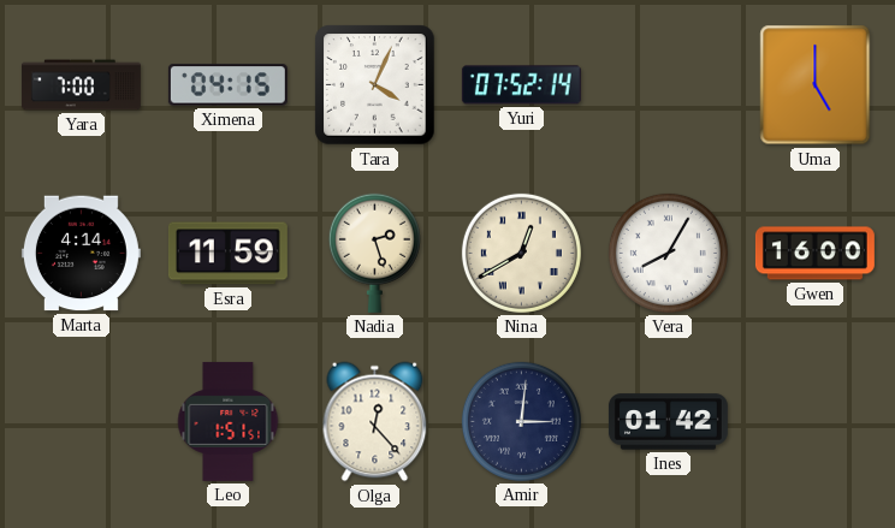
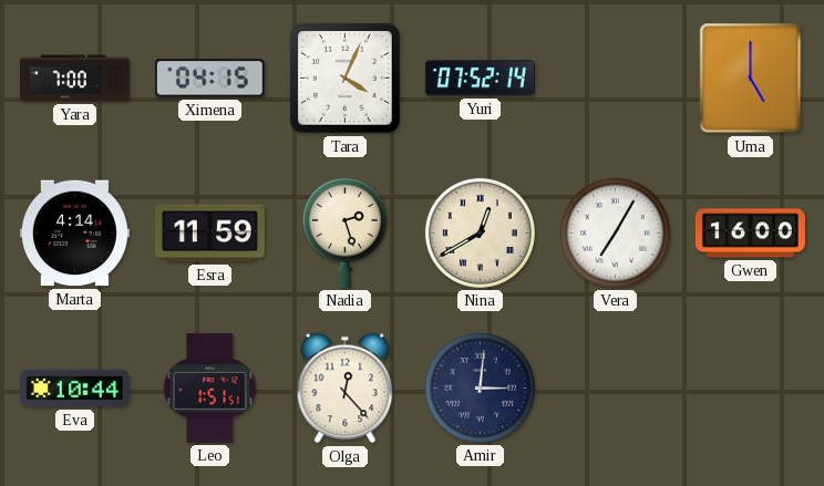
Vera: 8:05 -> 7:05 (615, 232)
Eva: none -> 10:44 (74, 389)
Ines: 01:42 -> none (668, 422)
